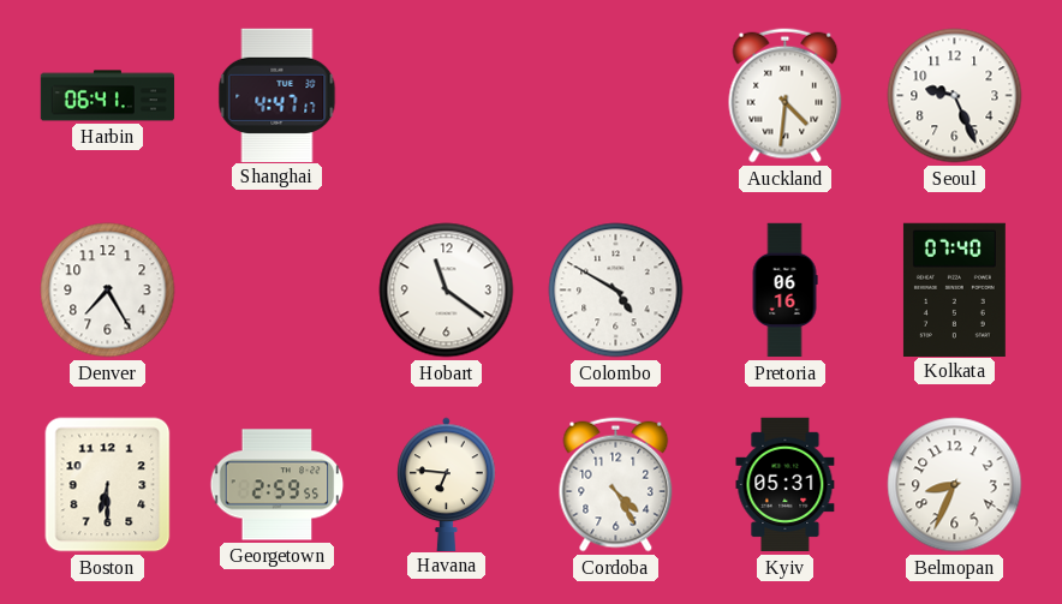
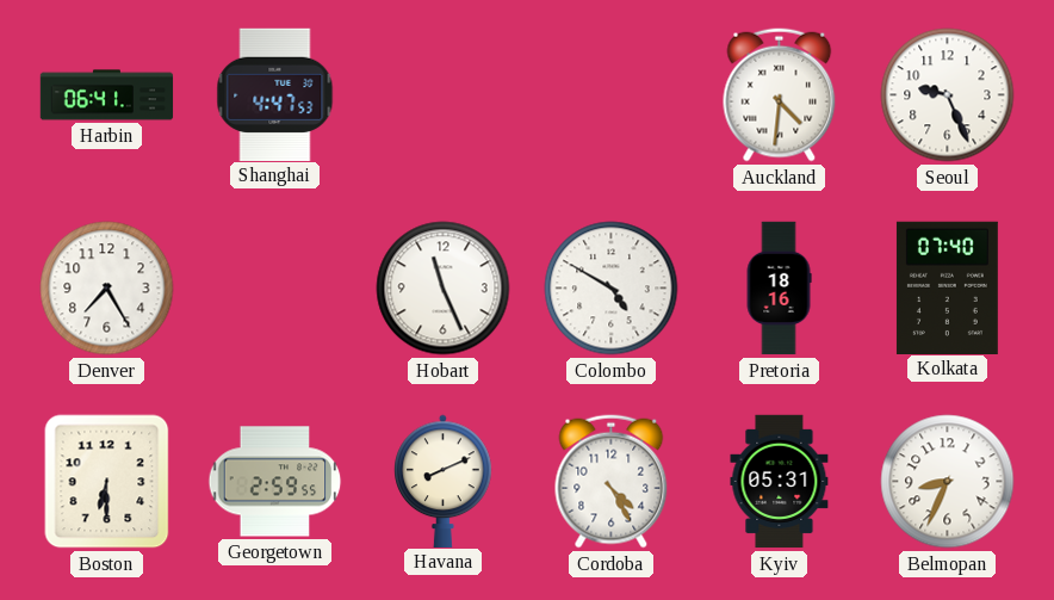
Shanghai: 4:47:17 -> 4:47:53 (275, 94)
Hobart: 11:21 -> 11:26 (444, 289)
Pretoria: 06:16 -> 18:16 (779, 289)
Havana: 6:46 -> 8:11 (444, 481)
